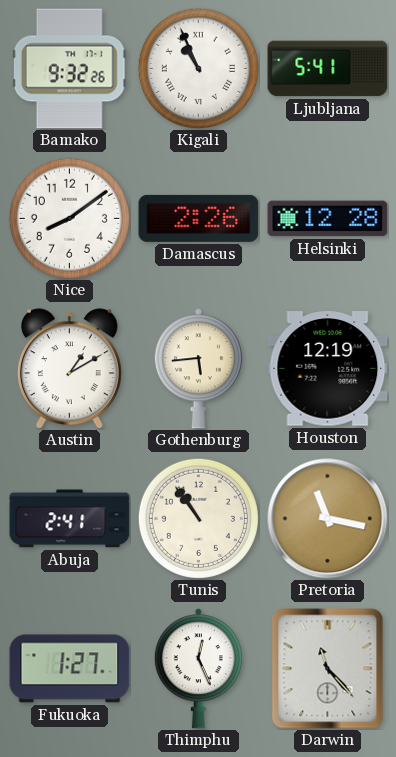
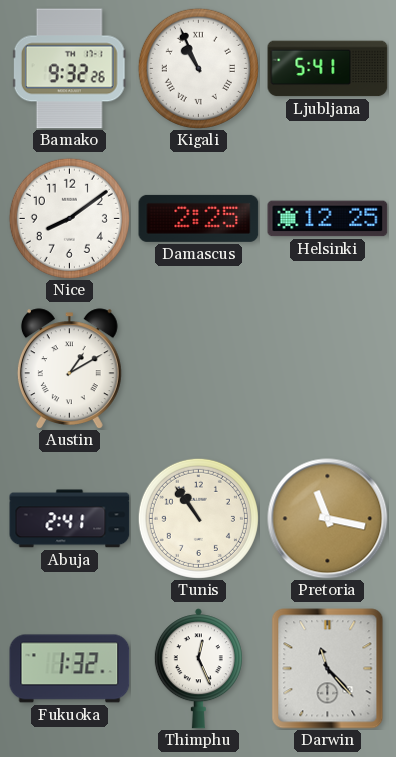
Damascus: 2:26 -> 2:25 (199, 218)
Helsinki: 12:28 -> 12:25 (328, 219)
Gothenburg: 5:44 -> none (198, 369)
Houston: 12:19 -> none (328, 369)
Fukuoka: 1:27 -> 1:32 (70, 669)
